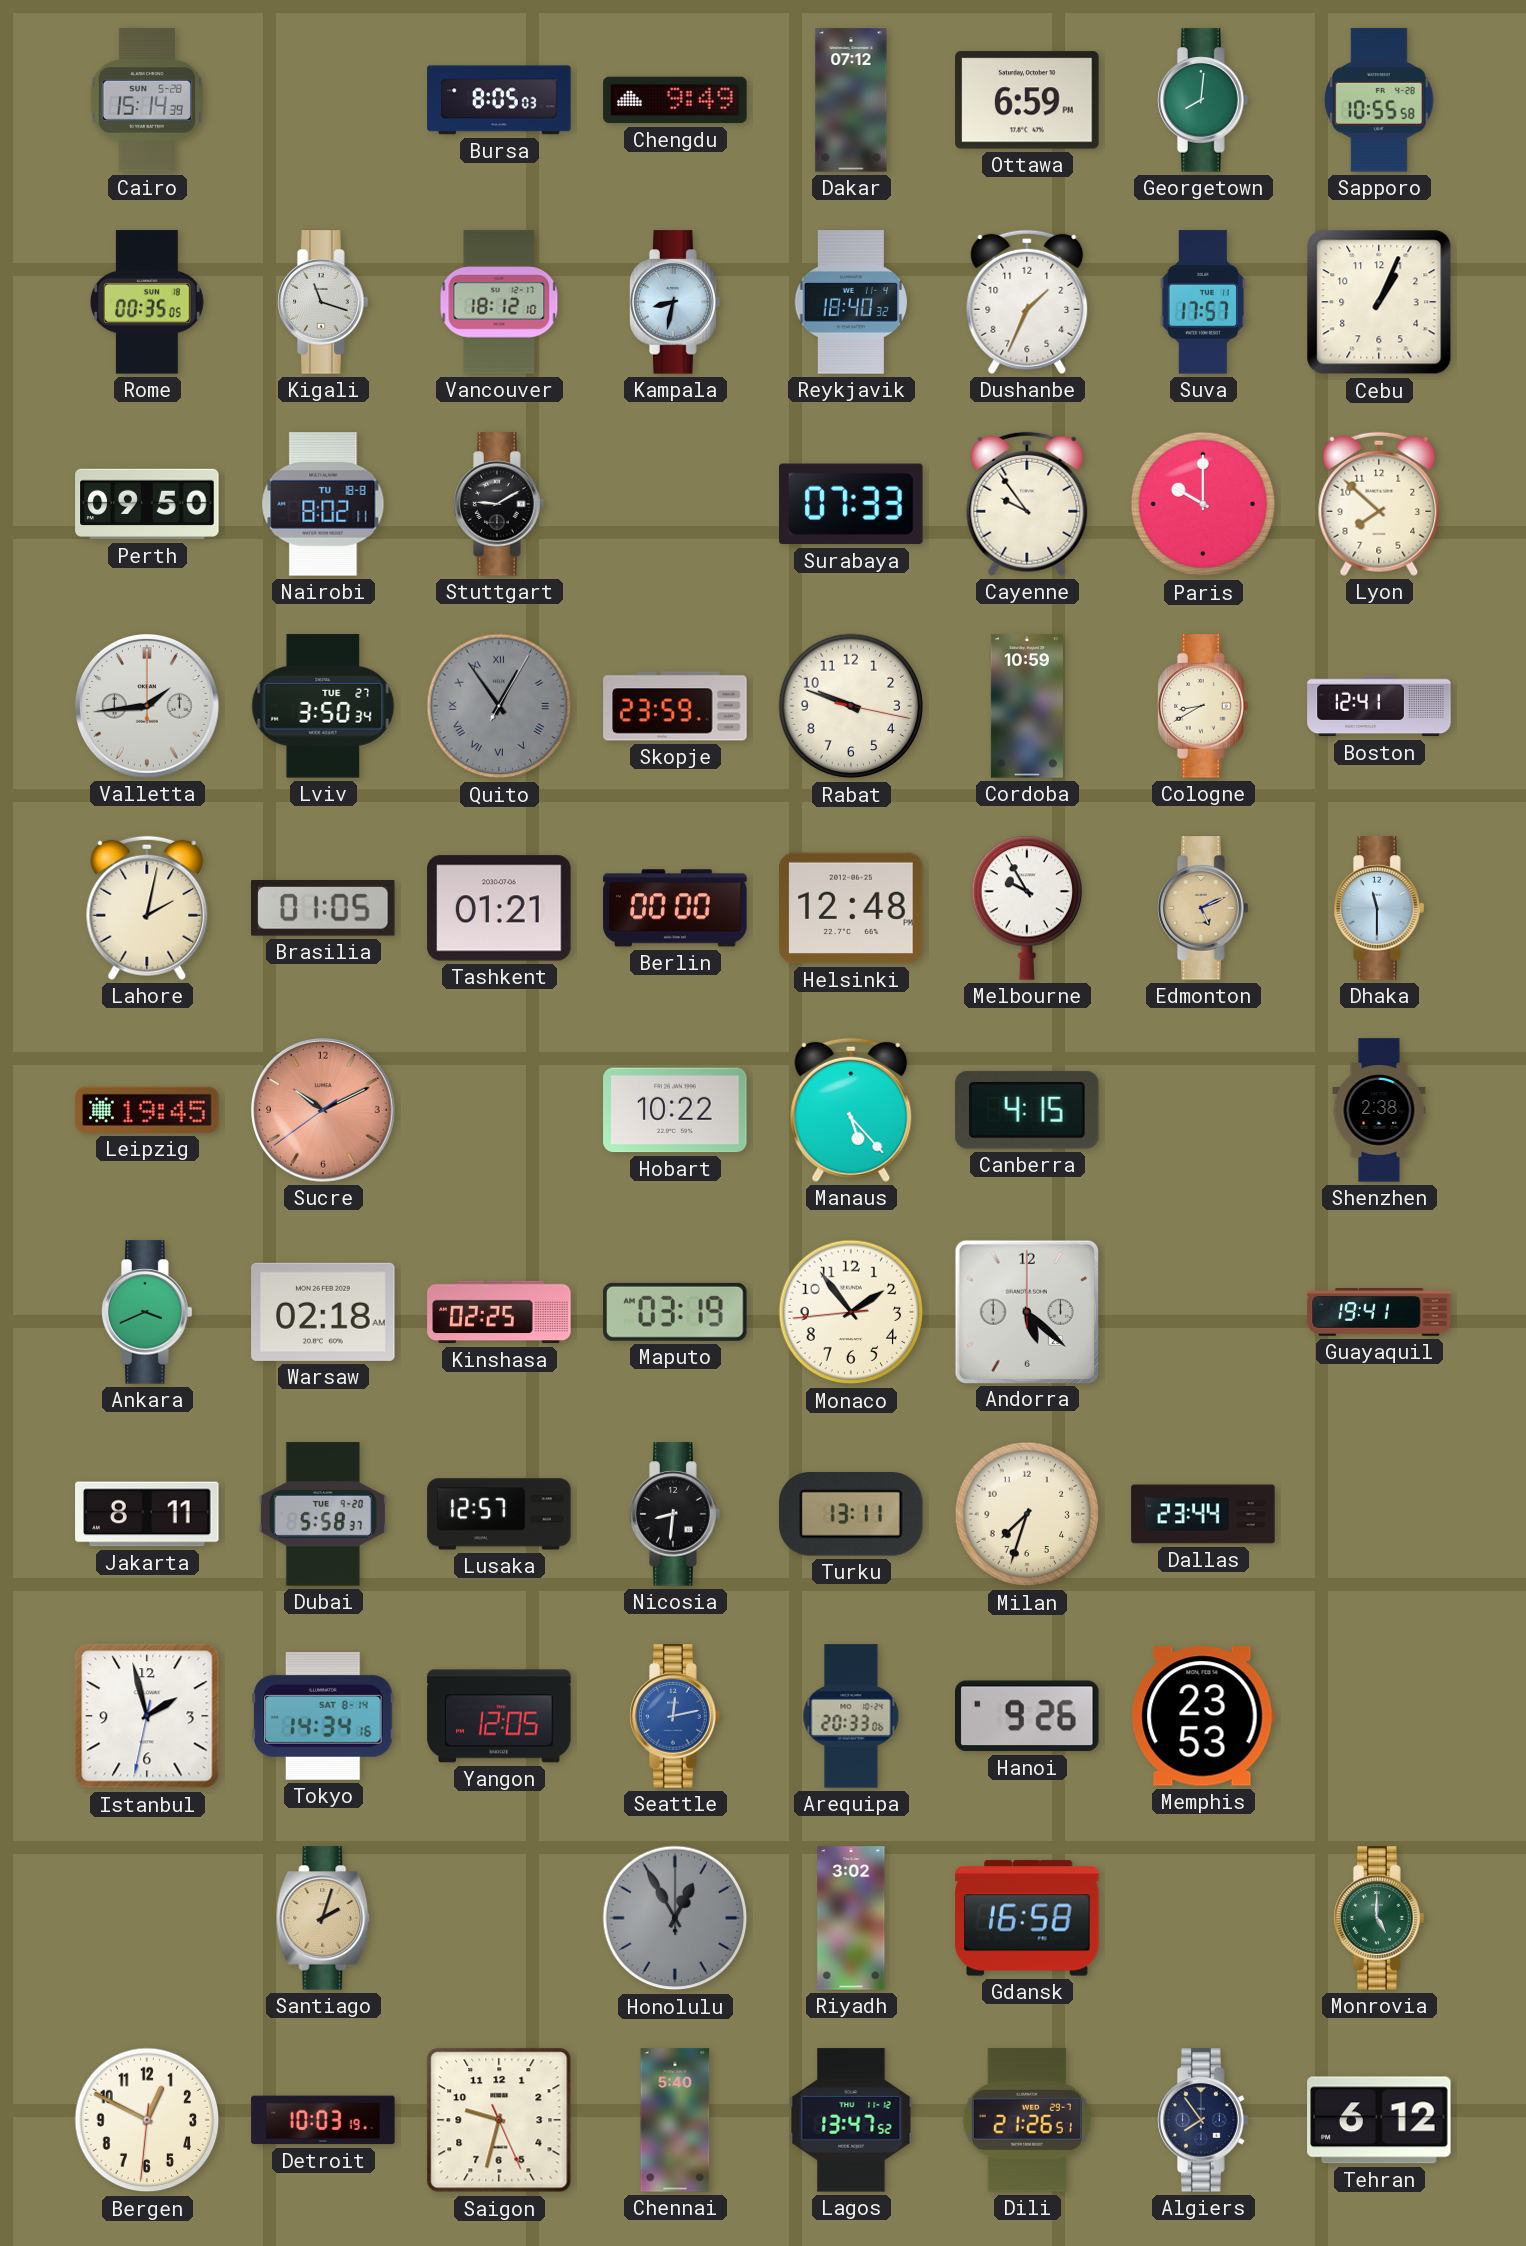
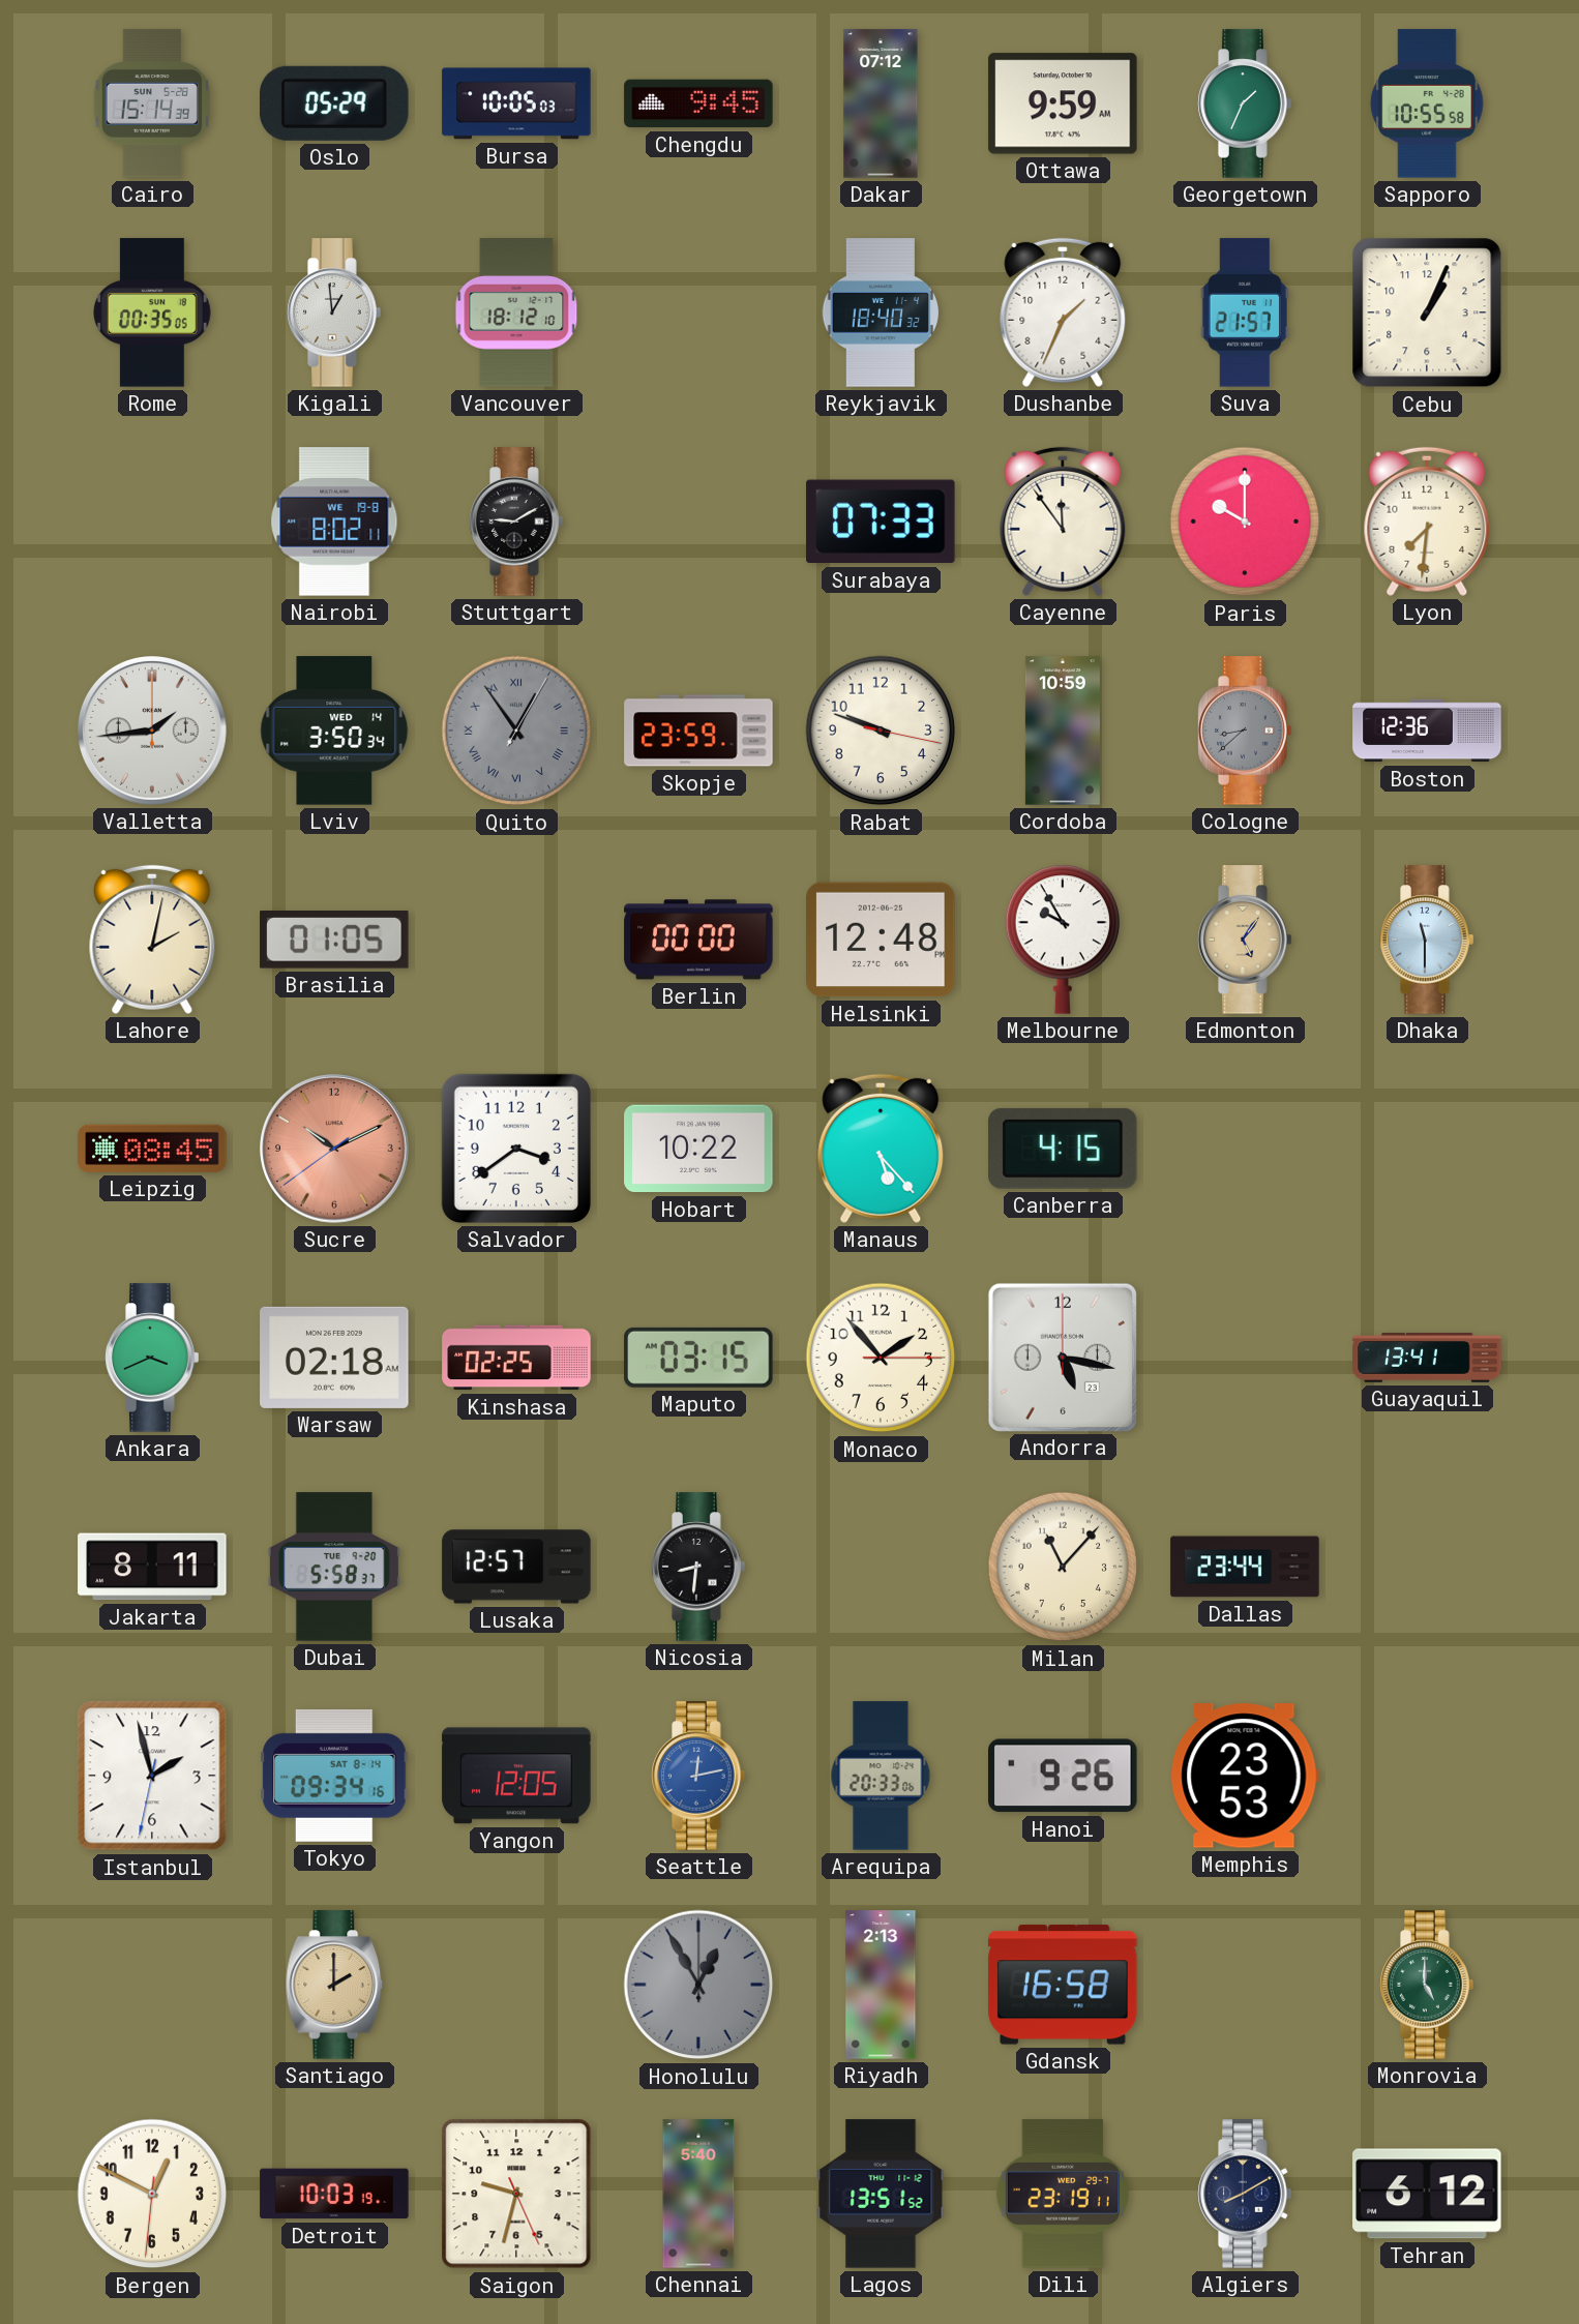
Oslo: none -> 05:29 (335, 103)
Bursa: 8:05 -> 10:05 (516, 103)
Chengdu: 9:49 -> 9:45 (698, 103)
Ottawa: 6:59 -> 9:59 (1063, 103)
Georgetown: 8:01 -> 1:34 (1245, 103)
Kigali: 11:18 -> 12:59 (334, 312)
Kampala: 8:32 -> none (675, 302)
Suva: 17:57 -> 21:57 (1245, 312)
Perth: 09:50 -> none (147, 504)
Nairobi date: TU 18-8 -> WE 19-8 (334, 522)
Cayenne: 9:54 -> 11:54 (1063, 522)
Lyon: 7:52 -> 7:31 (1427, 522)
Lviv date: TUE 27 -> WED 14 (334, 731)
Cologne: 8:40 -> 8:38 (1245, 731)
Cologne dial: cream -> grey (1245, 731)
Boston: 12:41 -> 12:36 (1427, 731)
Tashkent: 01:21 -> none (499, 908)
Edmonton: 5:11 -> 5:06 (1245, 940)
Leipzig: 19:45 -> 08:45 (152, 1149)
Salvador: none -> 3:39 (516, 1149)
Shenzhen: 2:38 -> none (1379, 1110)
Maputo: 03:19 -> 03:15 (698, 1358)
Monaco: 1:53:44 -> 1:53:15 (881, 1358)
Andorra: 5:22 -> 5:17 (1062, 1357)
Guayaquil: 19:41 -> 13:41 (1427, 1358)
Turku: 13:11 -> none (851, 1515)
Milan: 7:33 -> 11:07 (1063, 1567)
Tokyo: 14:34 -> 09:34 (334, 1776)
Santiago: 2:03 -> 2:00 (334, 1985)
Riyadh: 3:02 -> 2:13 (881, 1985)
Lagos: 13:47 -> 13:51 (881, 2194)
Dili: 21:26 -> 23:19 (1063, 2194)
Algiers: 7:54 -> 8:10 (1245, 2194)
